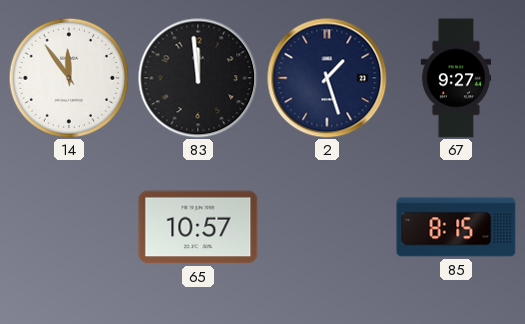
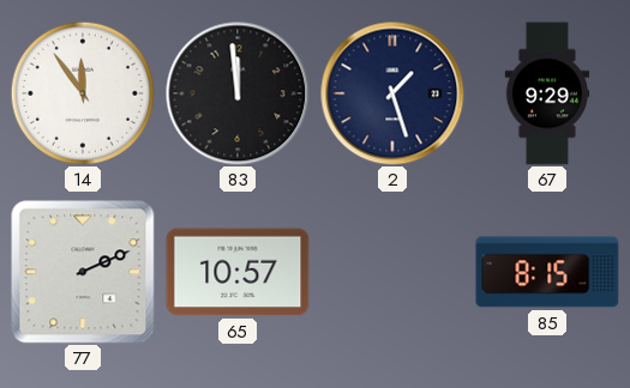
67: 9:27 -> 9:29 (547, 93)
77: none -> 2:11 (83, 272)
